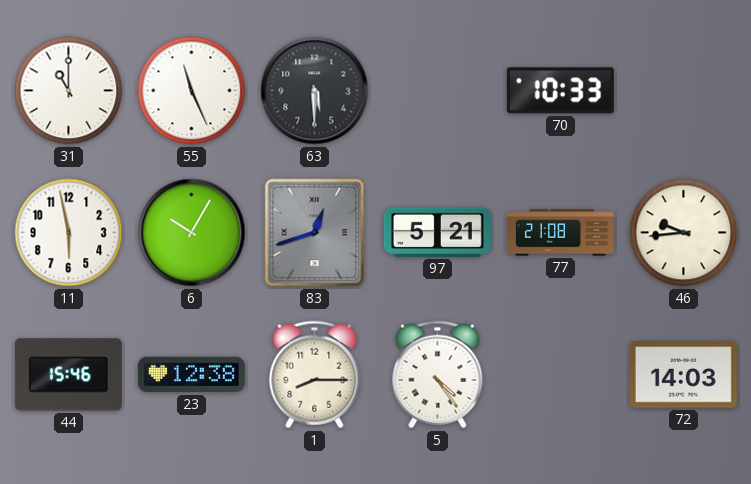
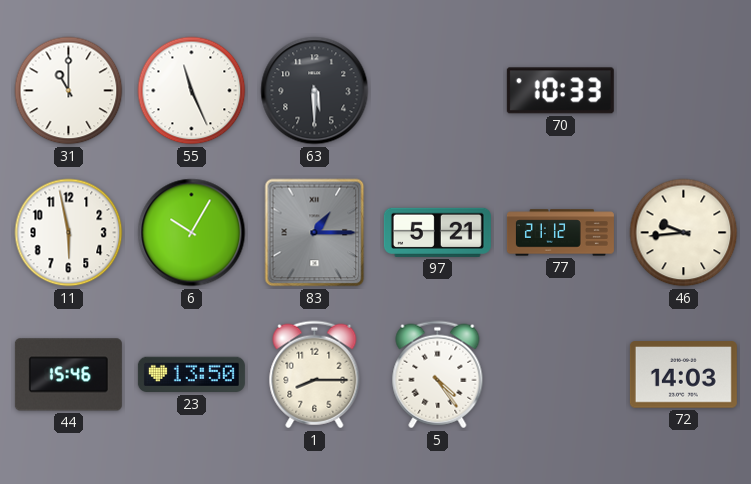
83: 12:42 -> 1:15 (315, 233)
77: 21:08 -> 21:12 (560, 233)
23: 12:38 -> 13:50 (191, 375)
